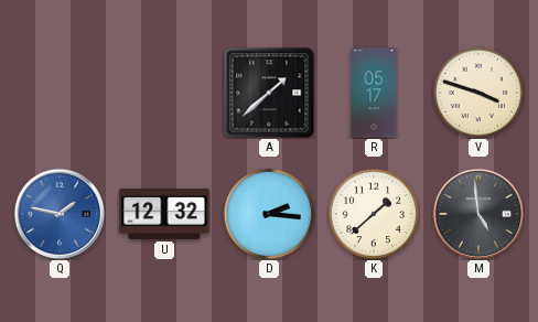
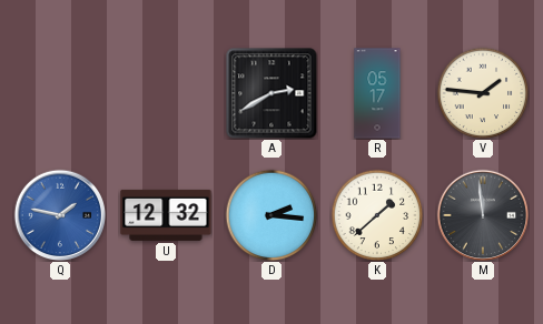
A: 1:38 -> 2:40 (271, 93)
V: 3:48 -> 1:46 (483, 93)
M: 4:59 -> 11:59 (482, 214)
